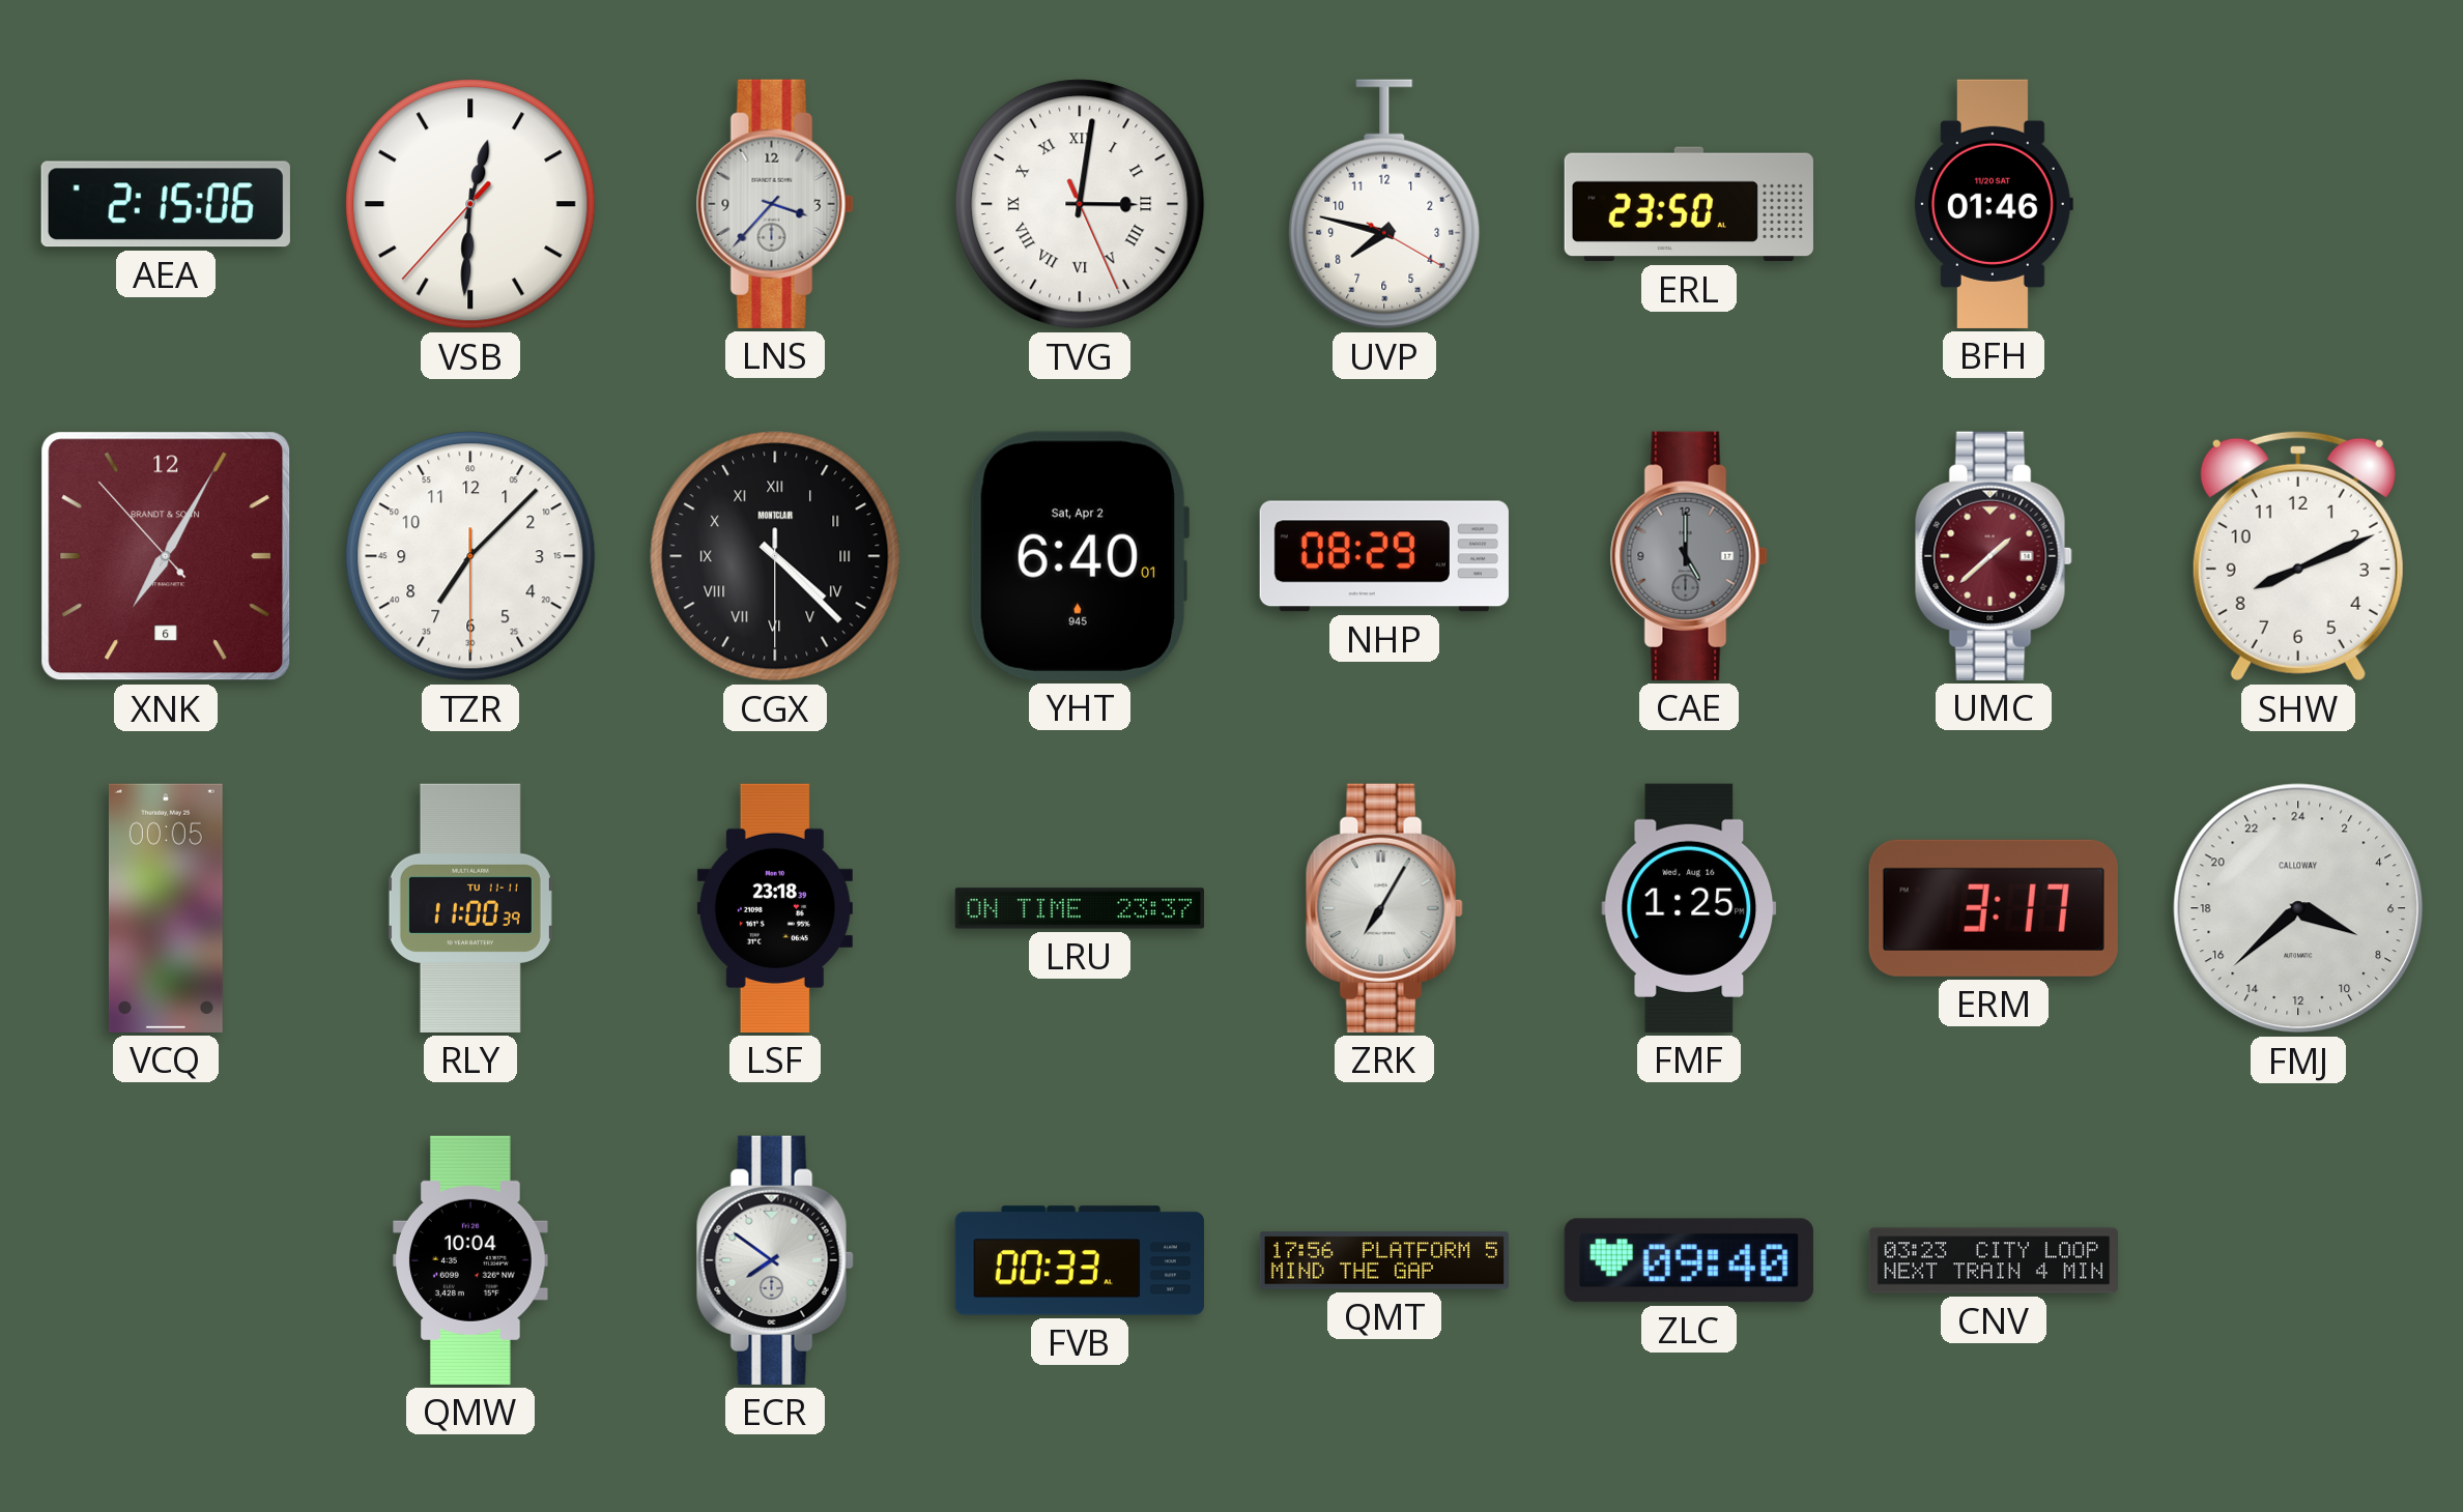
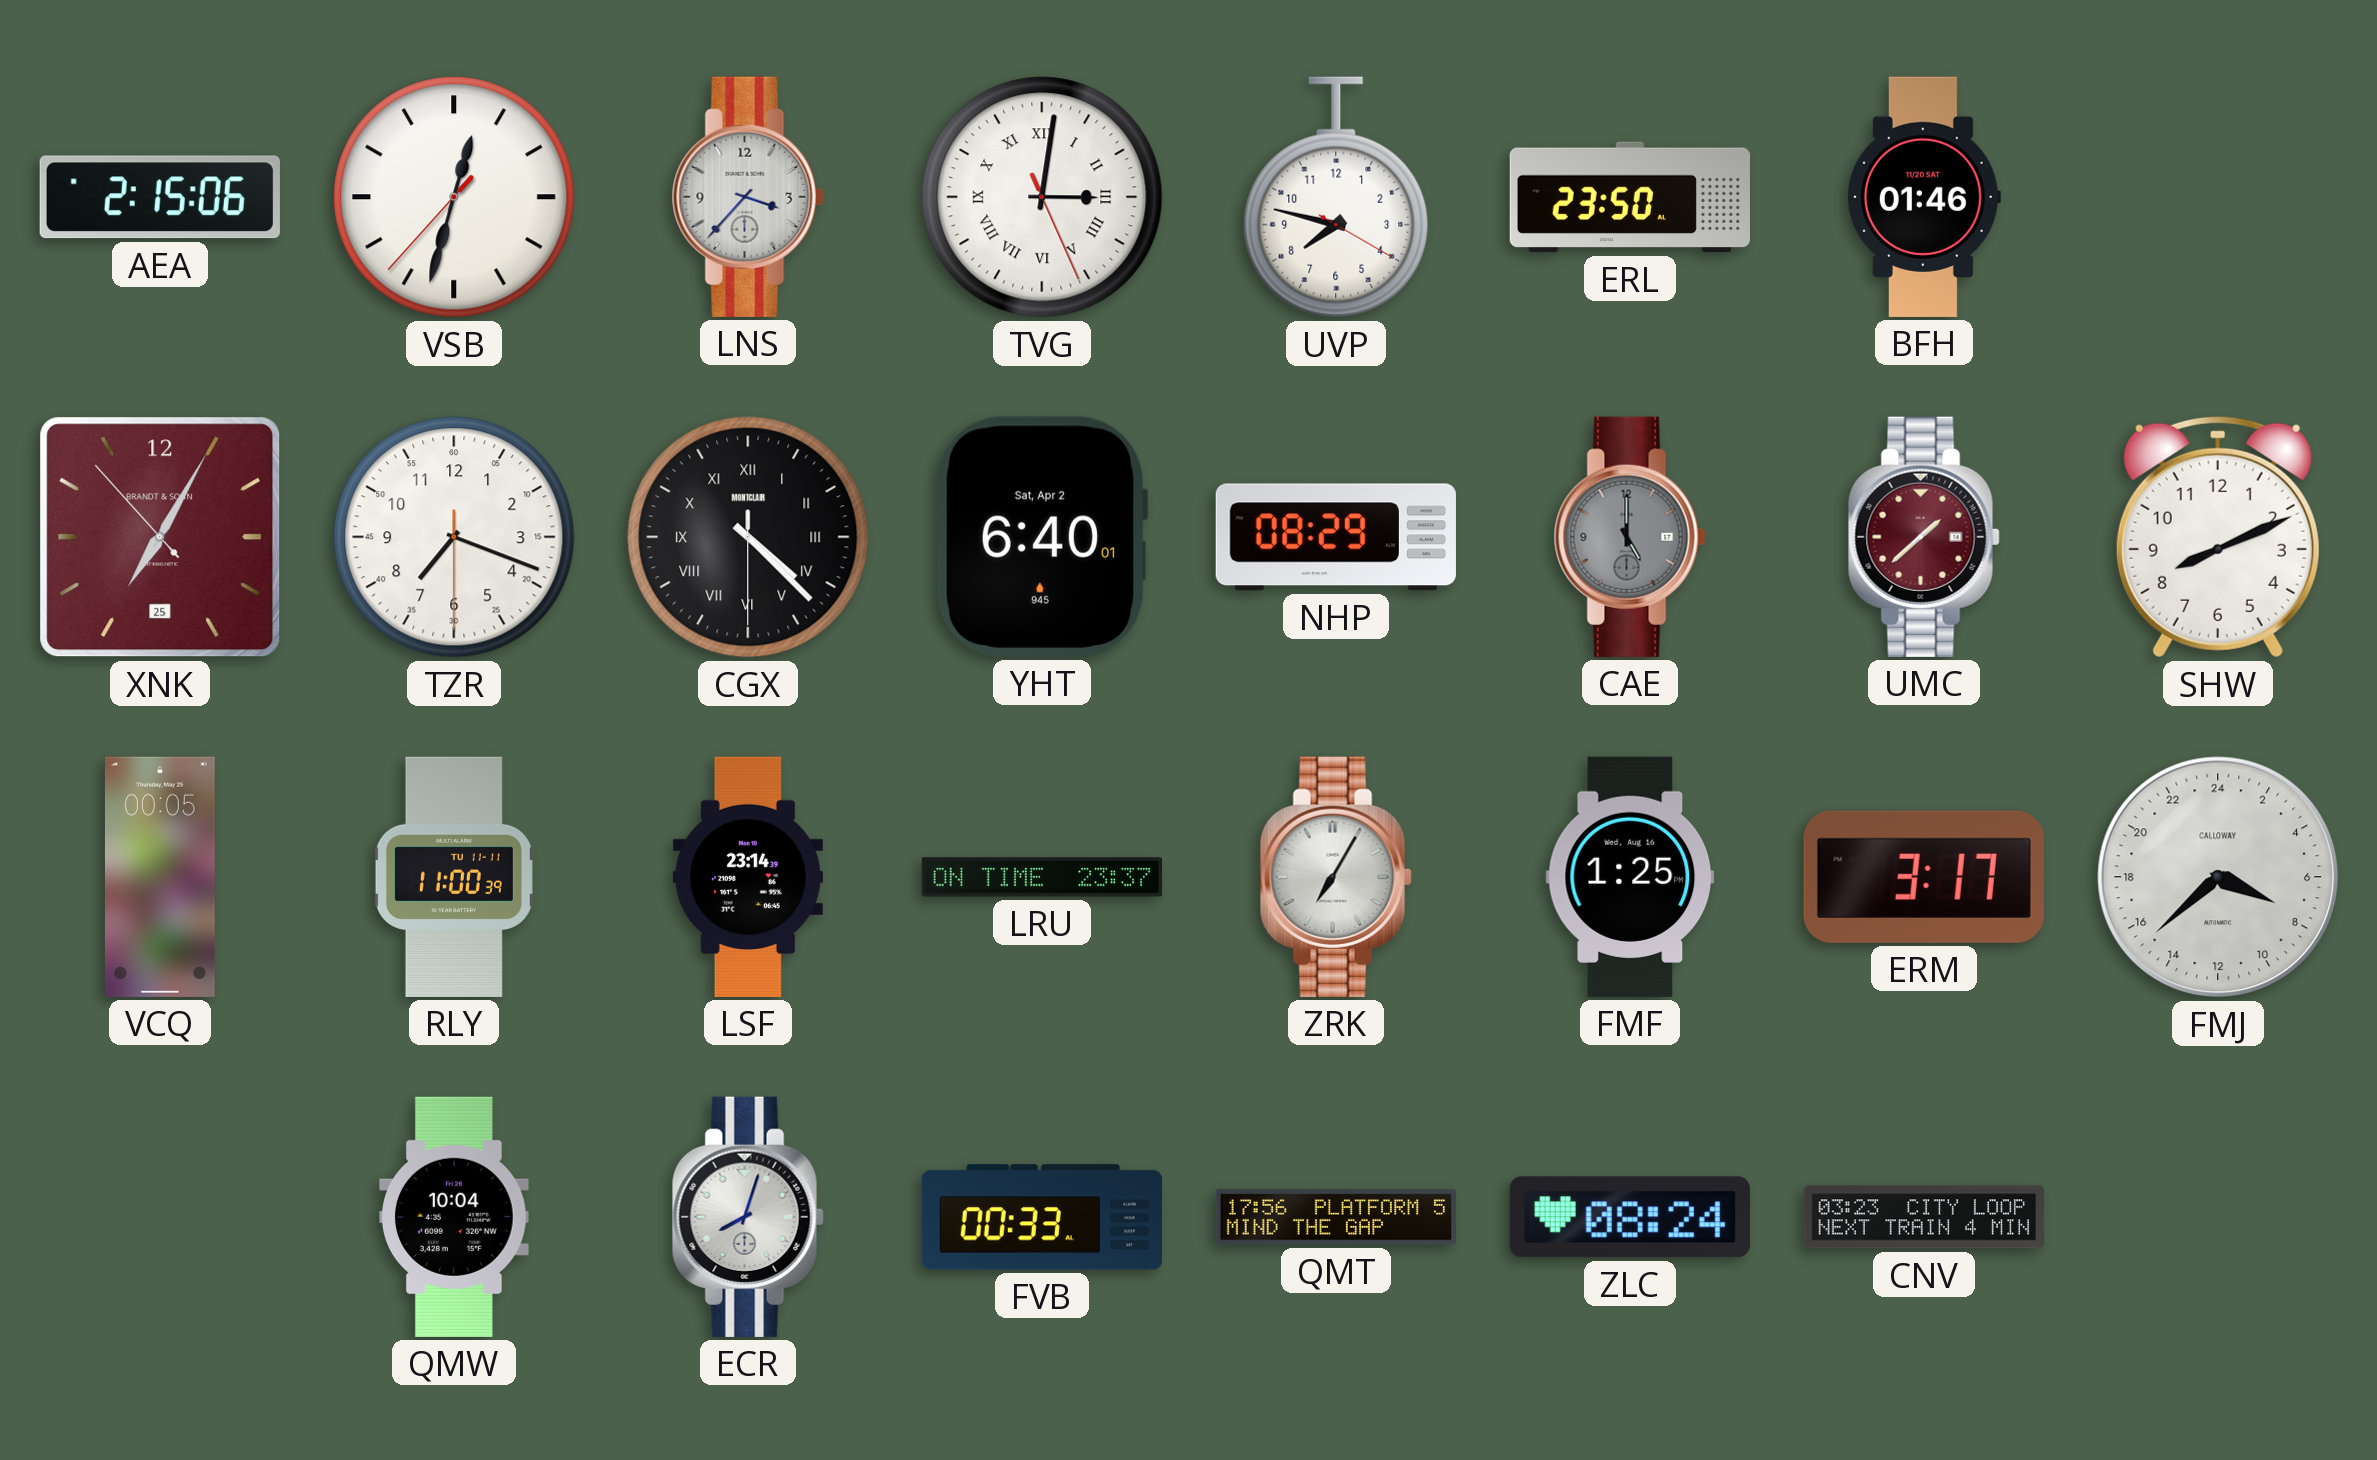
VSB: 12:30 -> 12:32 (454, 197)
XNK date: 6 -> 25 (160, 537)
TZR: 7:07 -> 7:18 (454, 537)
LSF: 23:18 -> 23:14 (748, 877)
ECR: 7:51 -> 8:03 (748, 1217)
ZLC: 09:40 -> 08:24 (1630, 1217)
